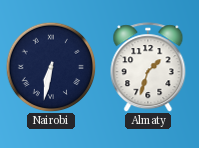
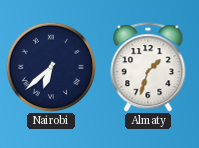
Nairobi: 6:32 -> 6:38 (51, 67)
